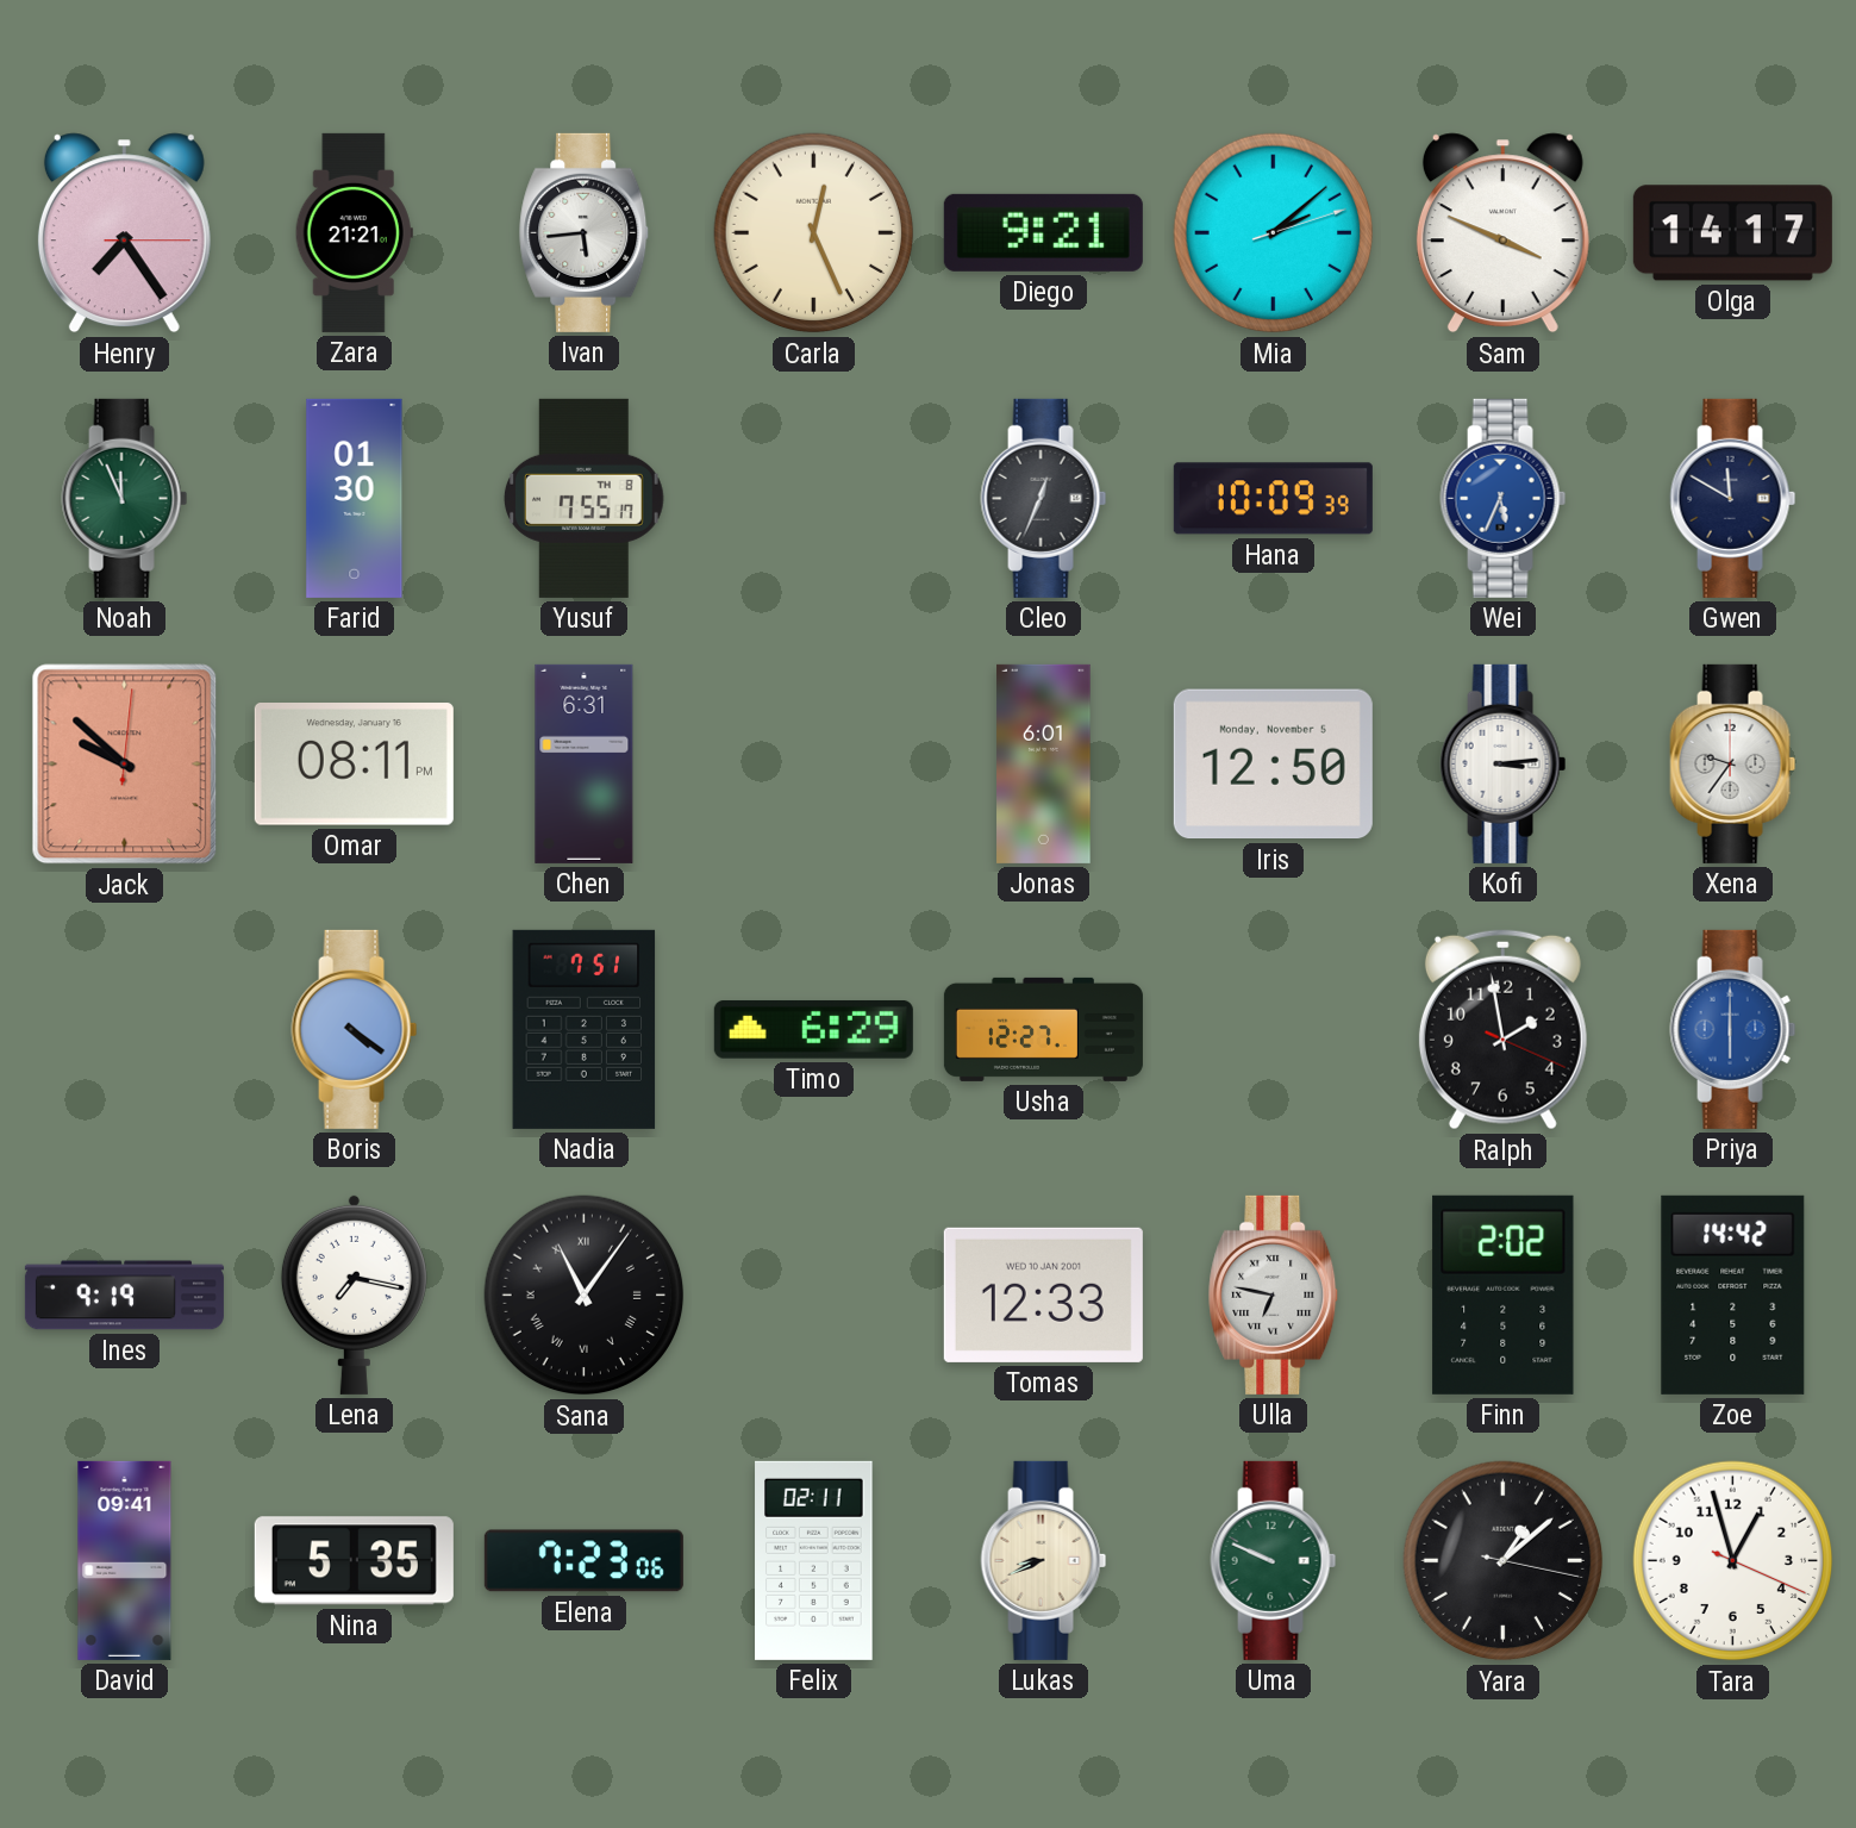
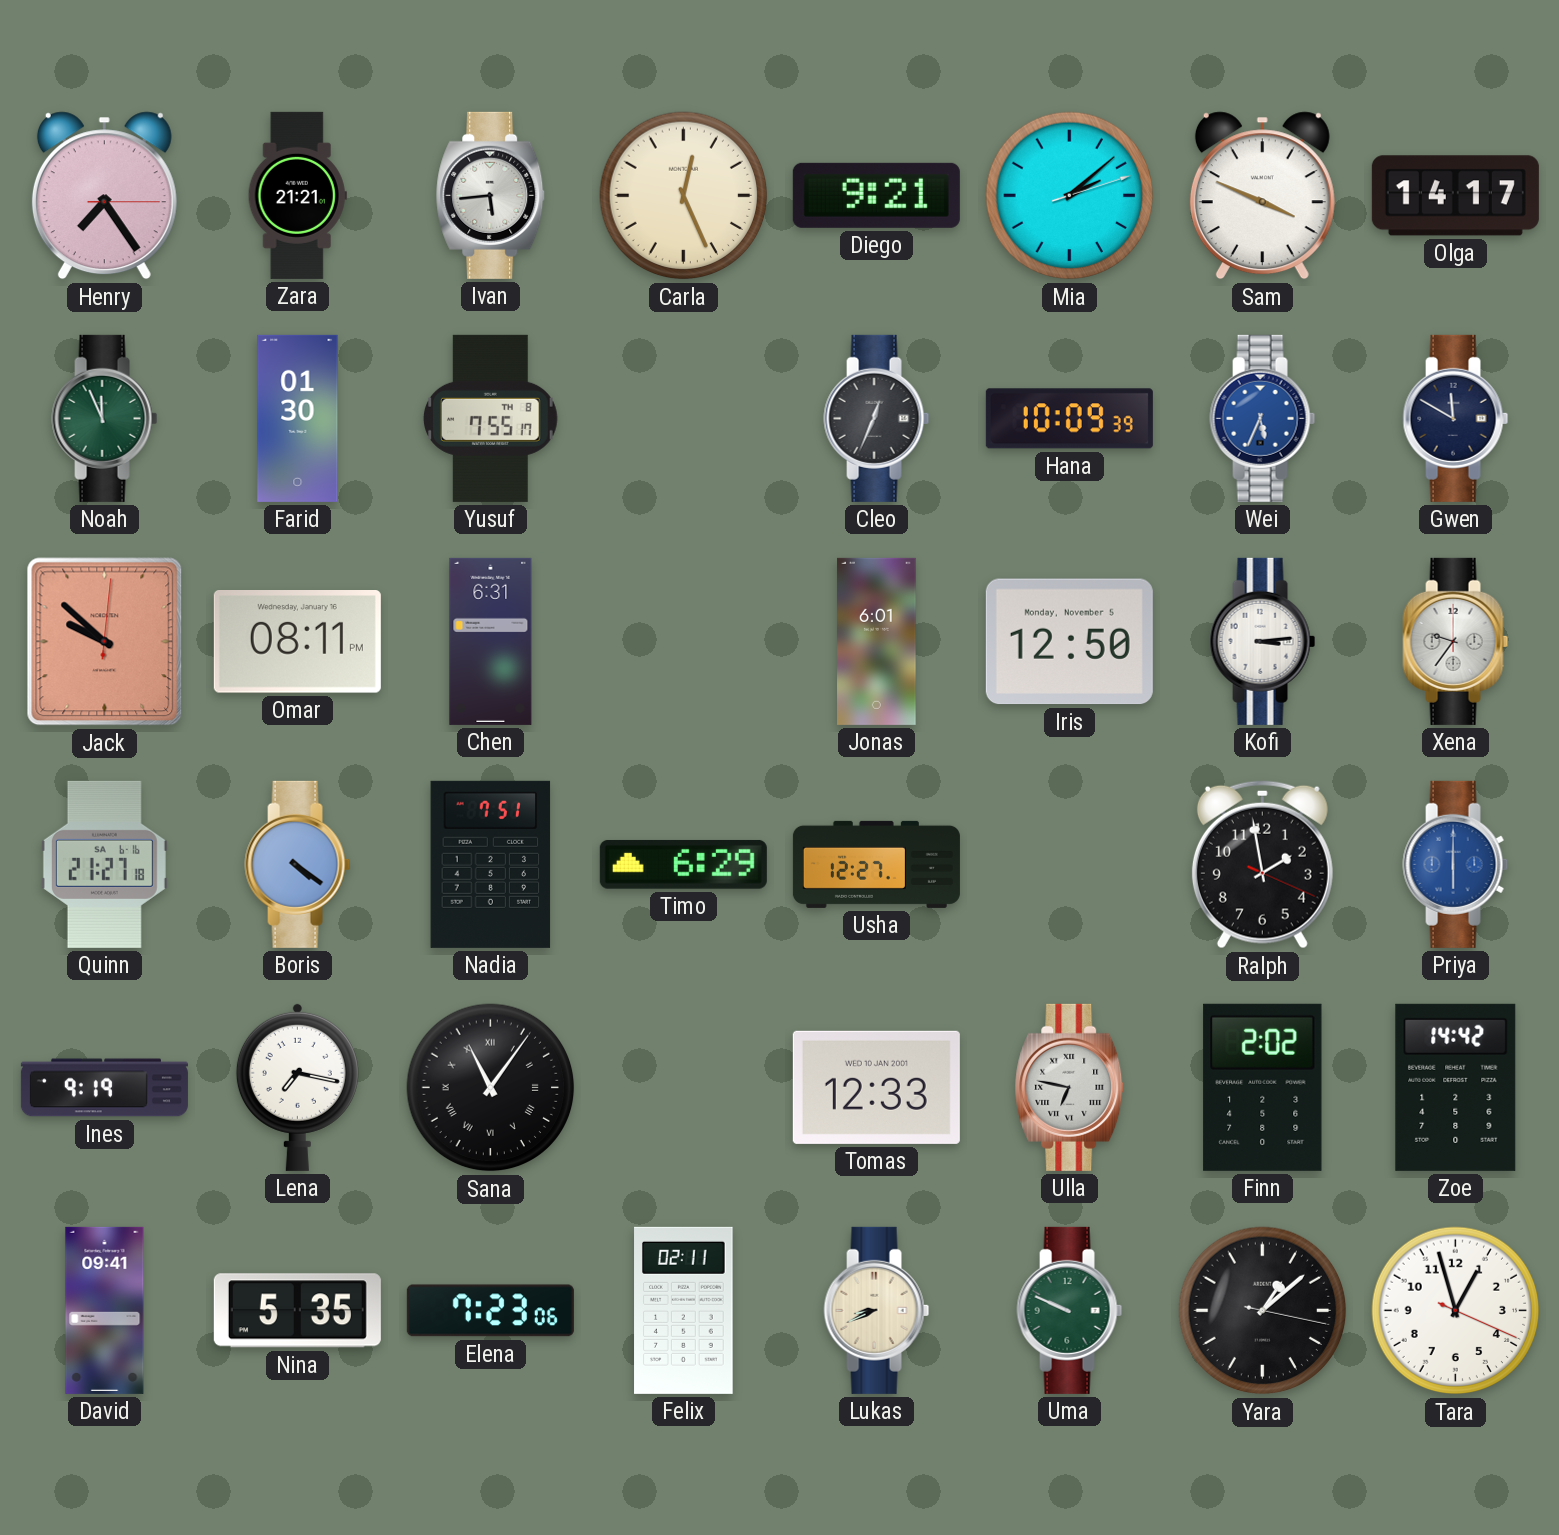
Quinn: none -> 21:27 (104, 864)
